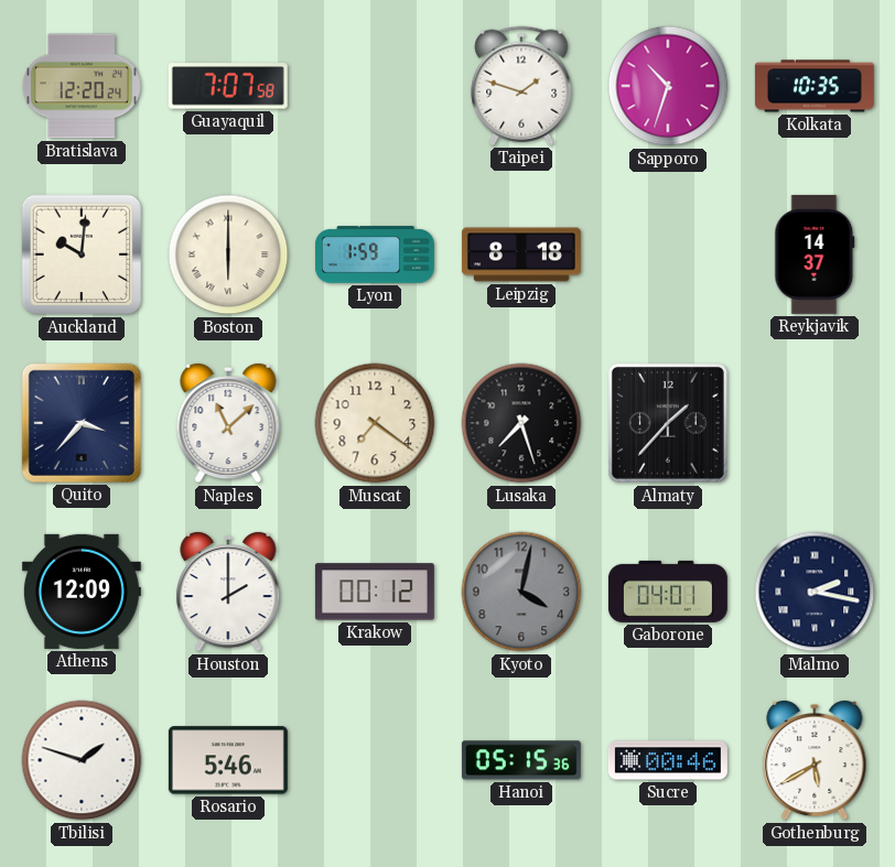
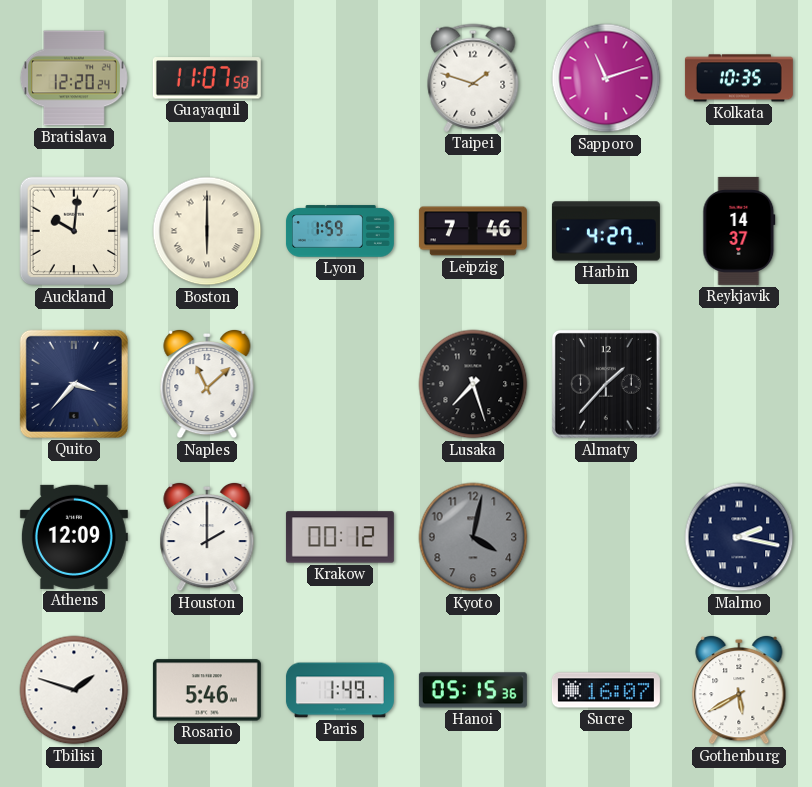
Guayaquil: 7:07 -> 11:07 (207, 78)
Sapporo: 10:33 -> 11:12 (606, 78)
Leipzig: 8:18 -> 7:46 (473, 231)
Harbin: none -> 4:27 (606, 231)
Muscat: 7:21 -> none (375, 423)
Gaborone: 04:01 -> none (668, 592)
Paris: none -> 1:49 (340, 690)
Sucre: 00:46 -> 16:07 (606, 690)
